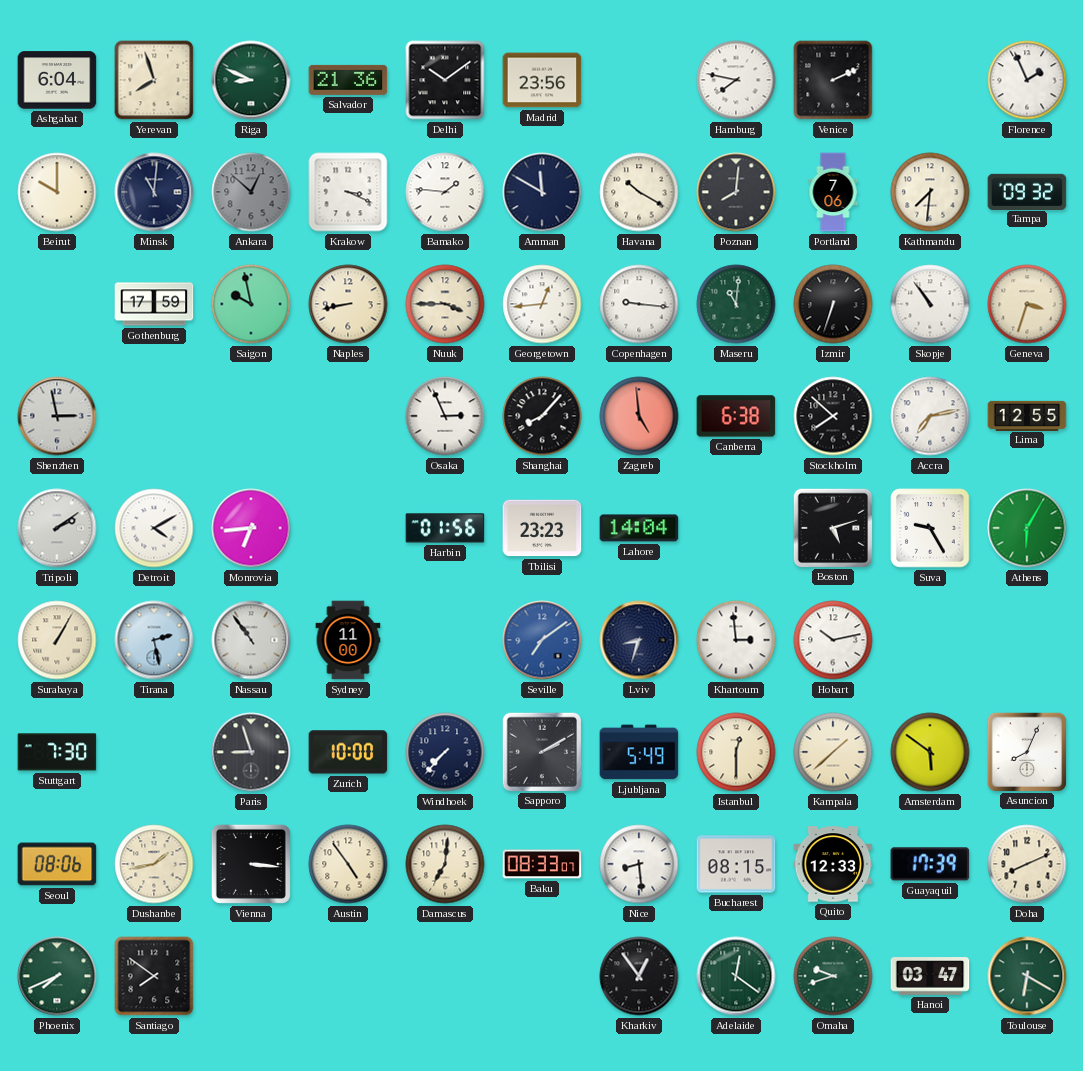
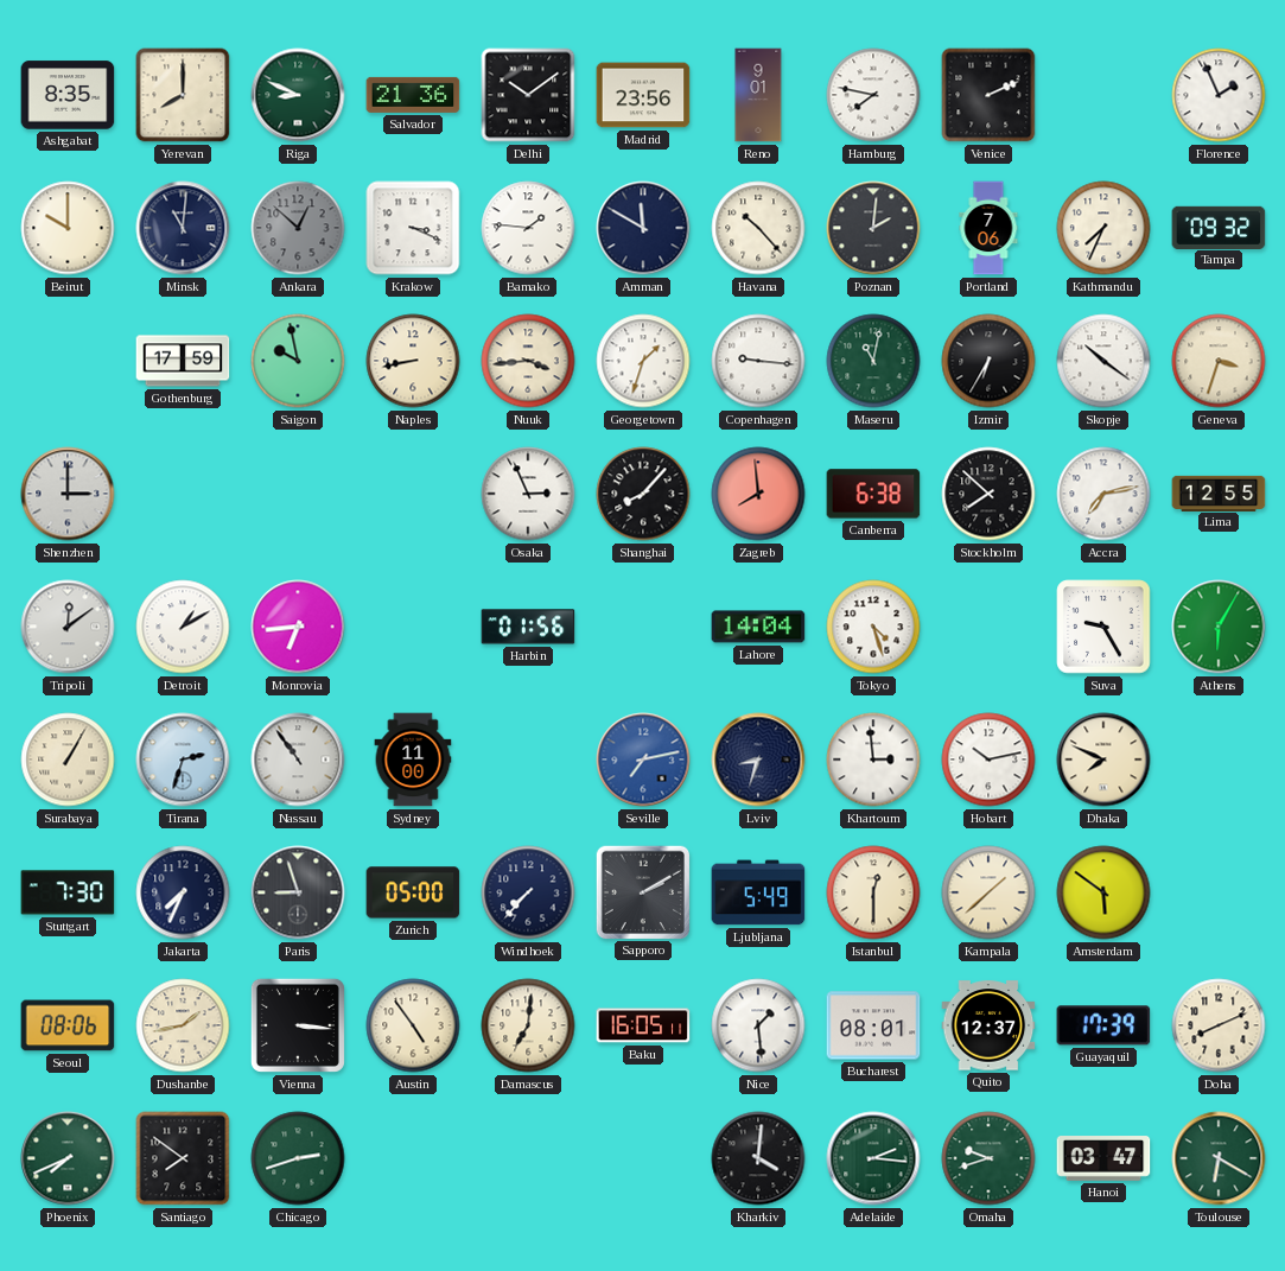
Ashgabat: 6:04 -> 8:35 (68, 95)
Yerevan: 7:57 -> 8:00 (183, 95)
Reno: none -> 9:01 (758, 95)
Havana: 10:20 -> 10:23 (758, 228)
Poznan: 8:01 -> 2:01 (873, 228)
Kathmandu: 7:31 -> 7:34 (1103, 228)
Nuuk: 3:45 -> 3:44 (528, 361)
Georgetown: 12:44 -> 1:33 (643, 361)
Maseru: 11:01 -> 11:02 (873, 361)
Izmir: 6:33 -> 6:35 (988, 361)
Skopje: 10:54 -> 10:21 (1103, 361)
Shenzhen: 2:58 -> 3:00 (68, 494)
Zagreb: 4:59 -> 7:59 (758, 494)
Tripoli: 2:09 -> 12:09 (68, 627)
Detroit: 4:10 -> 1:10 (183, 627)
Tbilisi: 23:23 -> none (542, 528)
Tokyo: none -> 4:27 (873, 627)
Boston: 5:12 -> none (832, 527)
Tirana: 2:28 -> 2:33 (183, 760)
Seville: 7:09 -> 7:13 (643, 760)
Dhaka: none -> 7:49 (1103, 760)
Jakarta: none -> 7:34 (183, 892)
Zurich: 10:00 -> 05:00 (413, 892)
Asuncion: 8:04 -> none (1026, 751)
Baku: 08:33 -> 16:05 (643, 1025)
Nice: 8:29 -> 1:29 (758, 1025)
Bucharest: 08:15 -> 08:01 (873, 1025)
Quito: 12:33 -> 12:37 (988, 1025)
Chicago: none -> 2:42 (298, 1158)
Kharkiv: 12:54 -> 4:01 (758, 1158)
Adelaide: 12:21 -> 2:16 (873, 1158)
